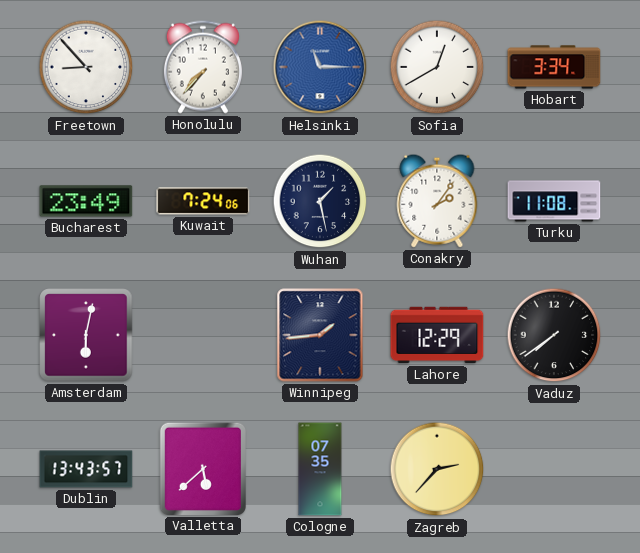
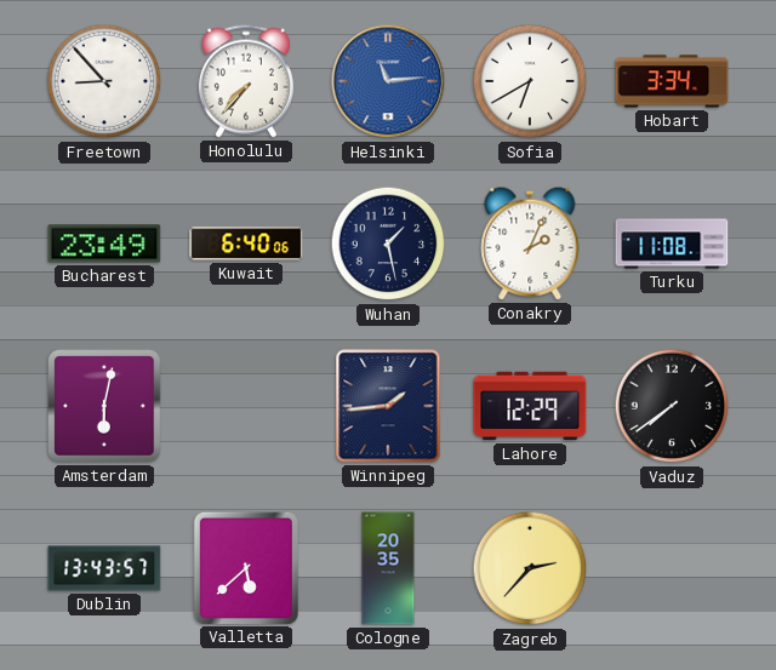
Helsinki: 11:15 -> 11:14 (388, 81)
Sofia: 12:40 -> 6:40 (530, 81)
Kuwait: 7:24 -> 6:40 (246, 244)
Conakry: 2:06 -> 2:04 (530, 244)
Cologne: 07:35 -> 20:35 (388, 568)
